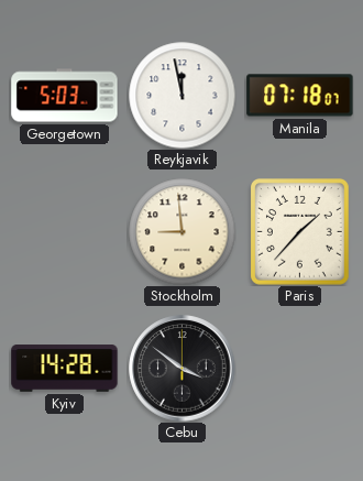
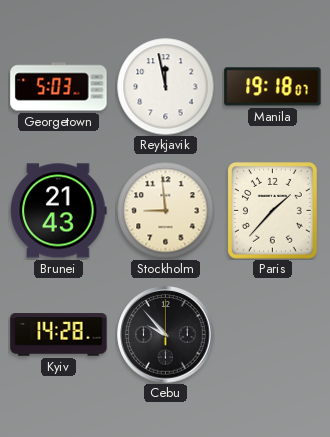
Manila: 07:18 -> 19:18 (273, 87)
Brunei: none -> 21:43 (59, 211)
Cebu: 3:51 -> 9:53 (166, 335)
